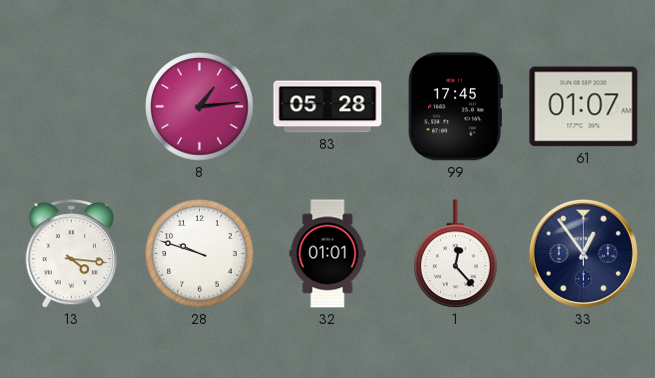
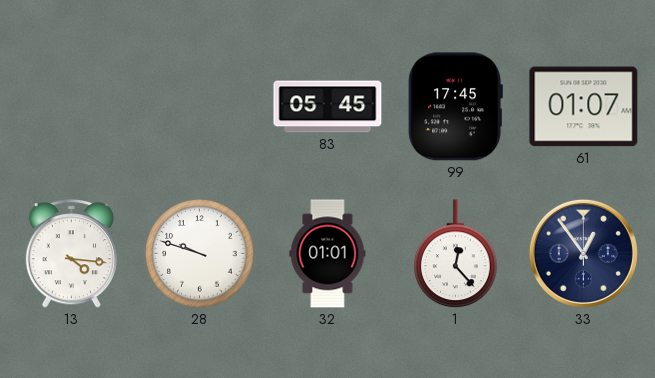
8: 1:14 -> none (200, 107)
83: 05:28 -> 05:45 (328, 107)
